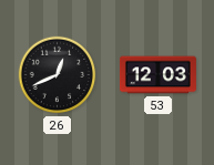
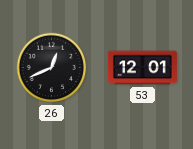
53: 12:03 -> 12:01 (142, 68)
